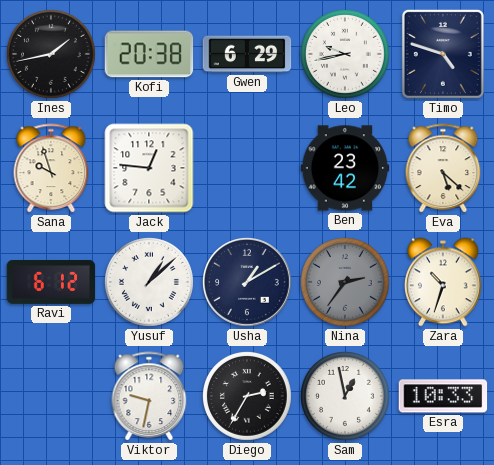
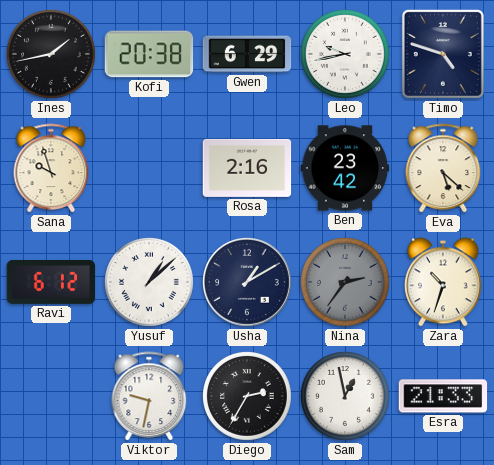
Jack: 12:46 -> none (149, 168)
Rosa: none -> 2:16 (247, 168)
Esra: 10:33 -> 21:33 (443, 396)
